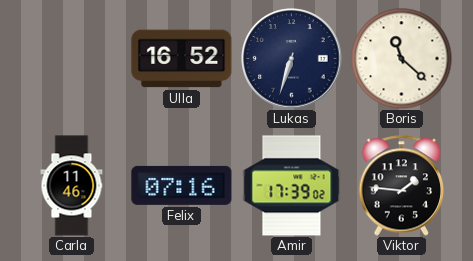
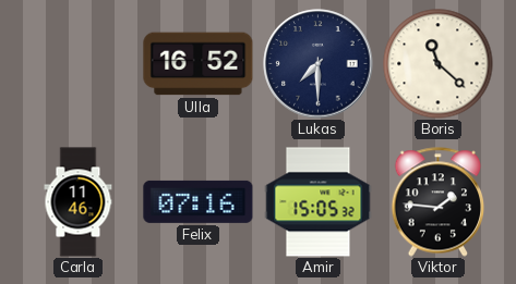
Lukas: 6:33 -> 7:30 (319, 64)
Amir: 17:39 -> 15:05 (319, 202)
